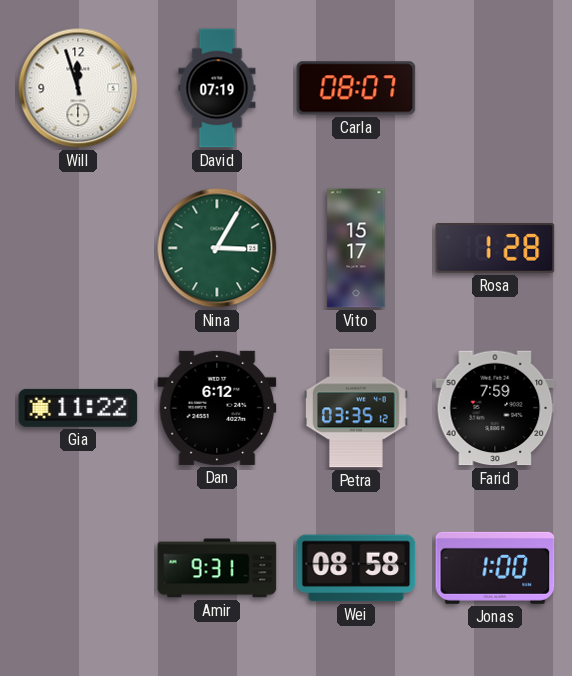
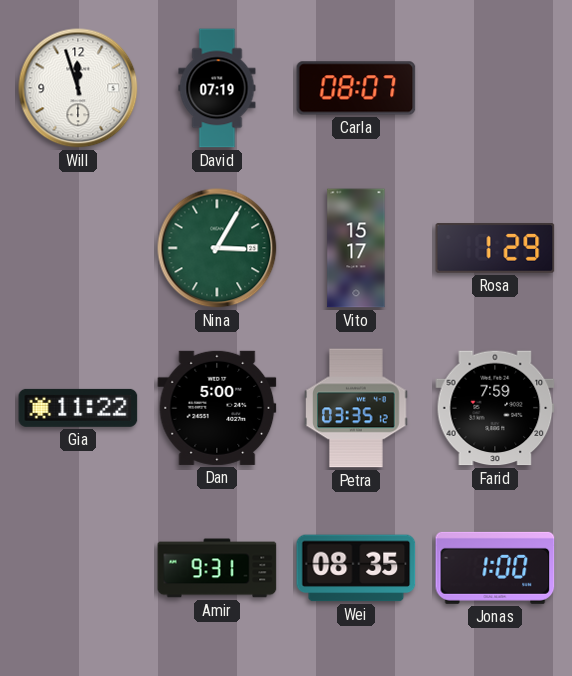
Rosa: 1:28 -> 1:29 (495, 248)
Dan: 6:12 -> 5:00 (217, 408)
Wei: 08:58 -> 08:35 (356, 568)
